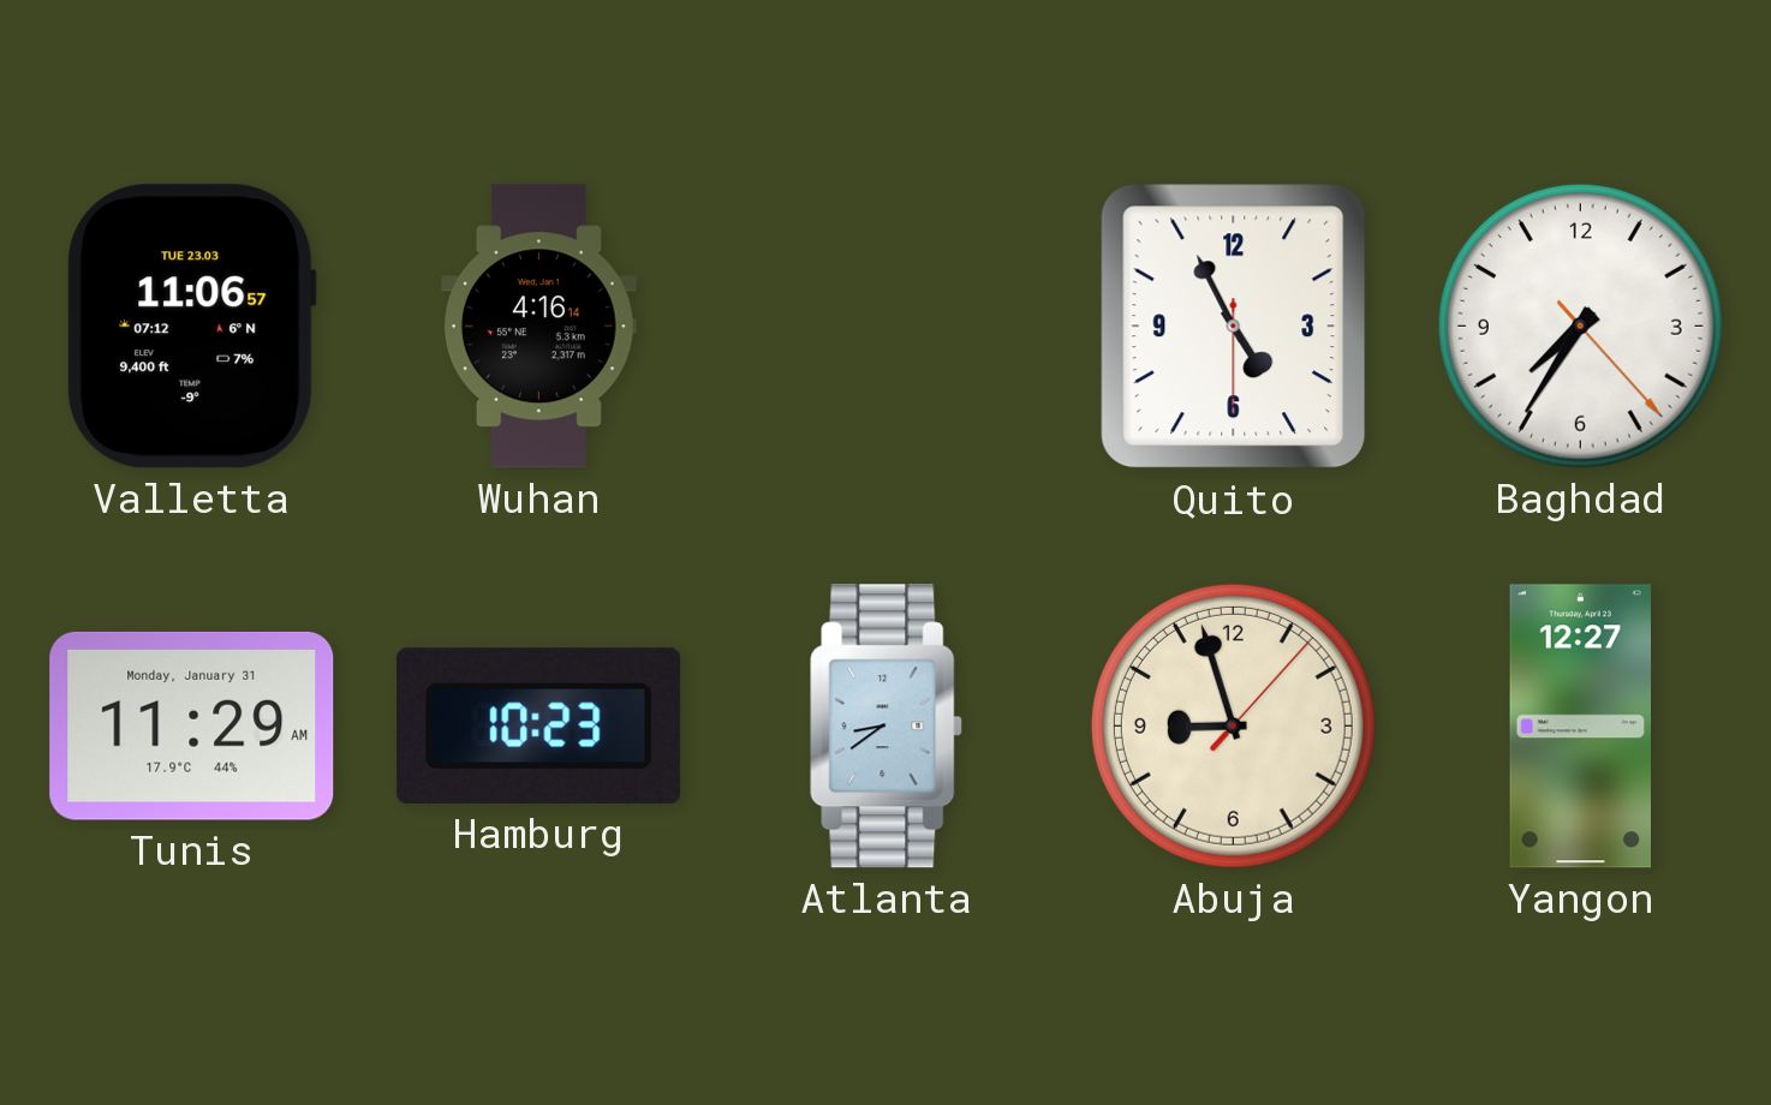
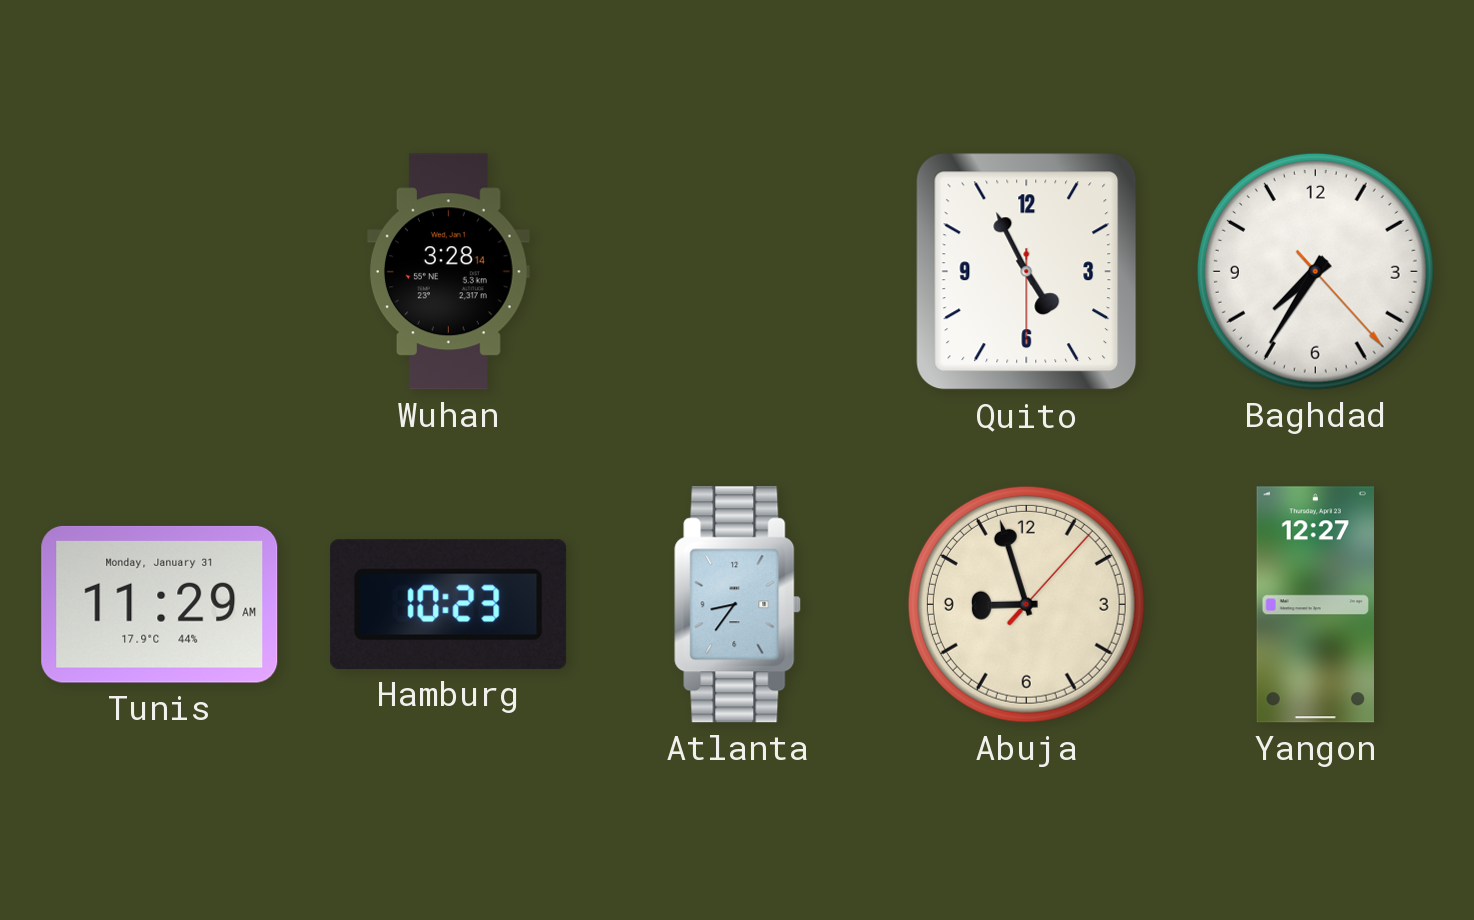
Valletta: 11:06 -> none (191, 327)
Wuhan: 4:16 -> 3:28 (448, 272)
Atlanta: 8:39 -> 8:36 (738, 605)
